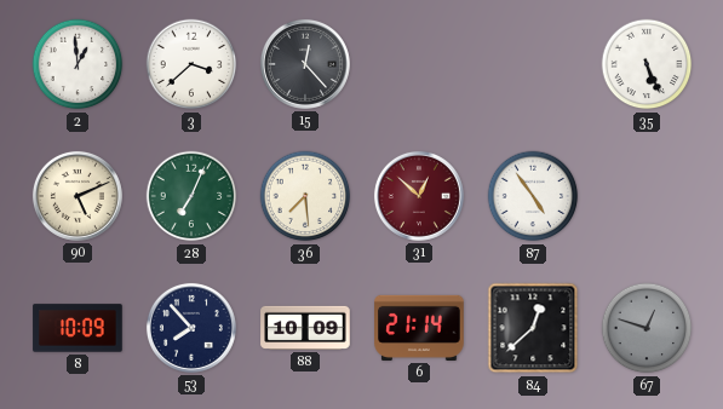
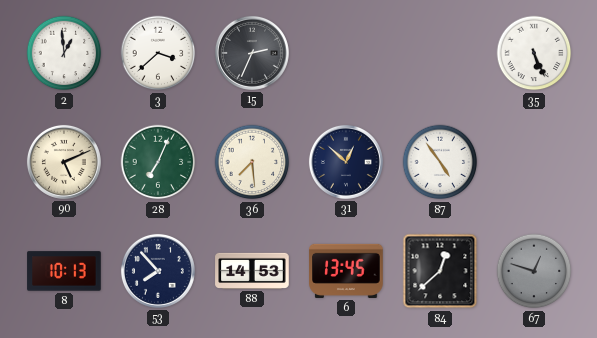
15: 12:23 -> 2:34 (252, 53)
31 dial: burgundy -> navy (346, 162)
8: 10:09 -> 10:13 (64, 271)
88: 10:09 -> 14:53 (252, 271)
6: 21:14 -> 13:45 (346, 271)
